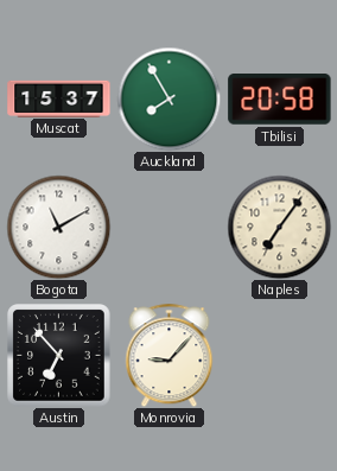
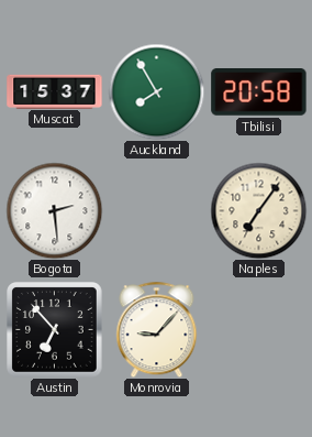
Bogota: 11:10 -> 2:29 (54, 210)
